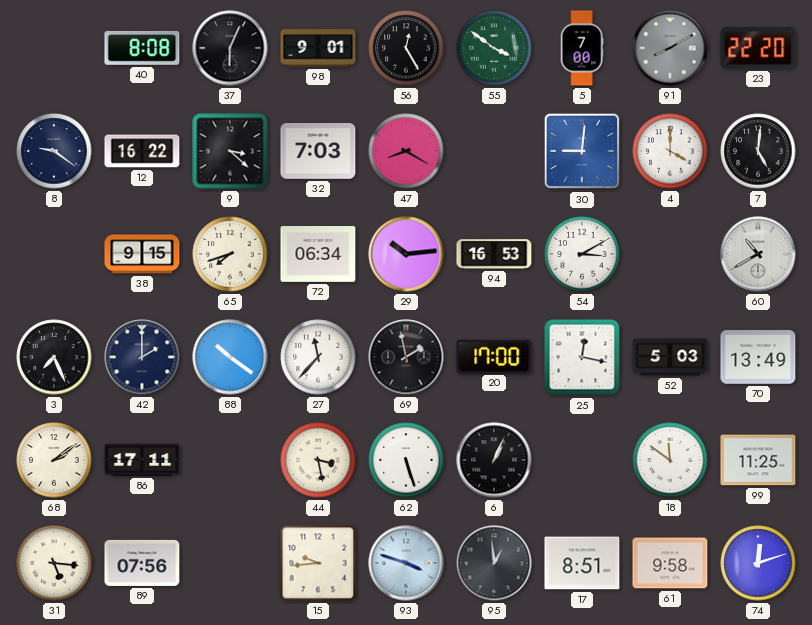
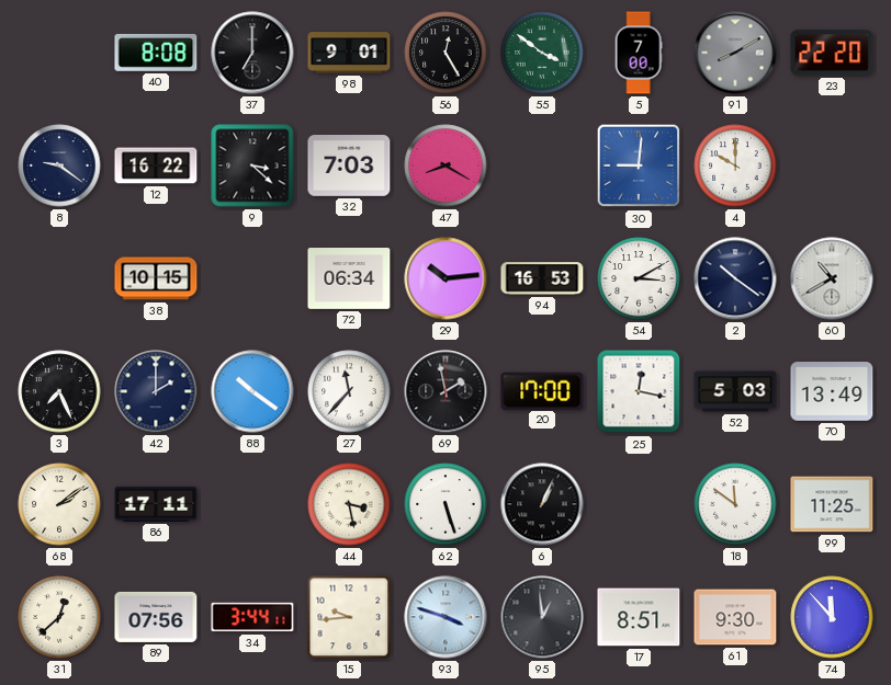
37: 6:04 -> 7:00 (252, 53)
4: 4:00 -> 10:00 (735, 165)
7: 5:01 -> none (758, 151)
38: 9:15 -> 10:15 (156, 278)
65: 7:42 -> none (230, 254)
2: none -> 10:21 (735, 278)
31: 5:16 -> 12:38 (59, 617)
34: none -> 3:44 (252, 617)
61: 9:58 -> 9:30 (735, 617)
74: 12:12 -> 11:53 (832, 617)
